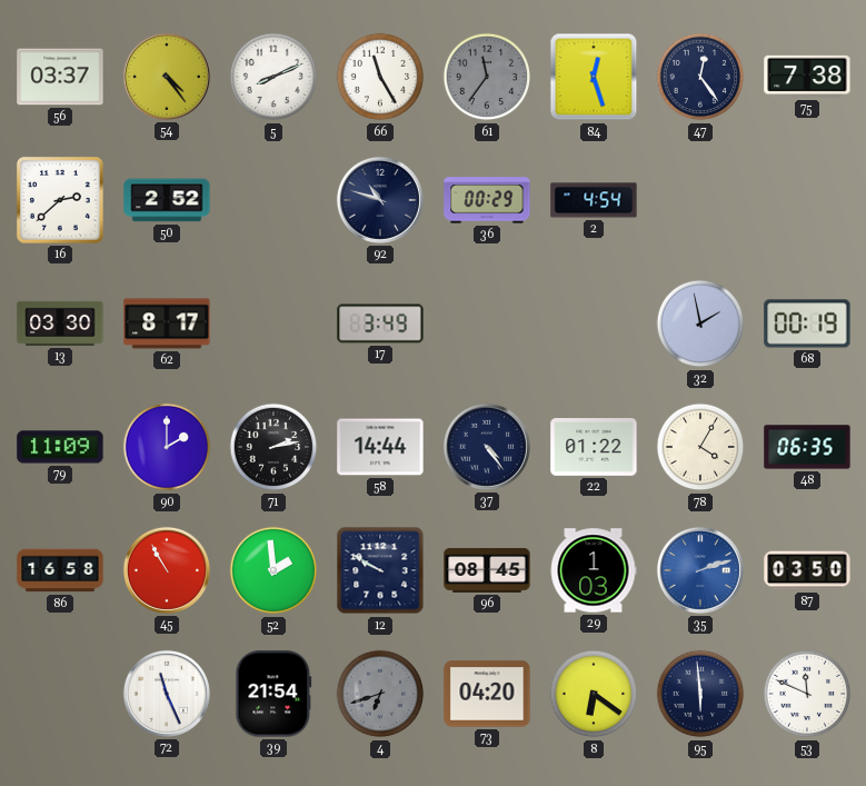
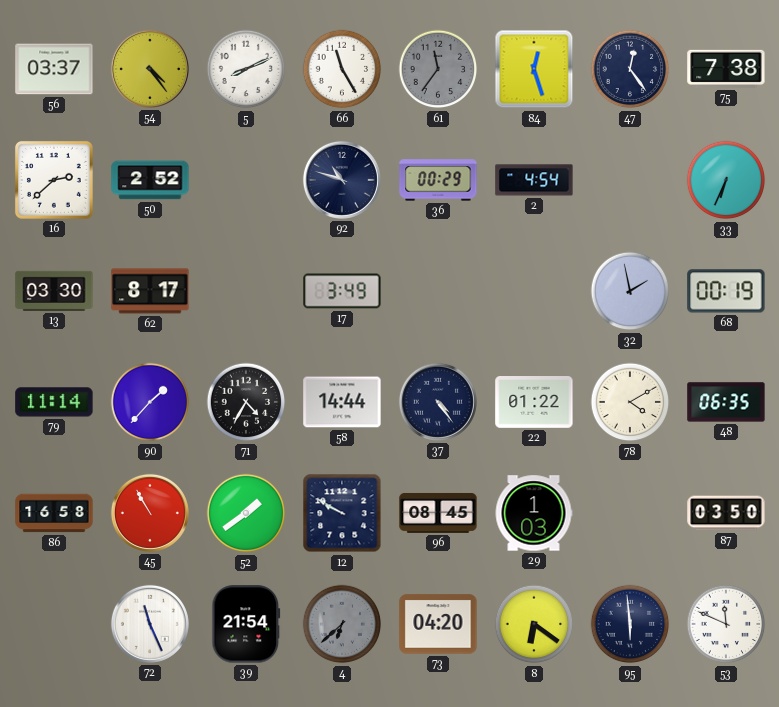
33: none -> 6:34 (726, 180)
79: 11:09 -> 11:14 (54, 402)
90: 2:00 -> 1:37 (150, 402)
71: 2:13 -> 4:35 (246, 402)
78: 4:05 -> 4:10 (630, 402)
52: 1:59 -> 1:39 (246, 513)
35: 2:12 -> none (700, 570)
4: 6:42 -> 6:38 (342, 624)
